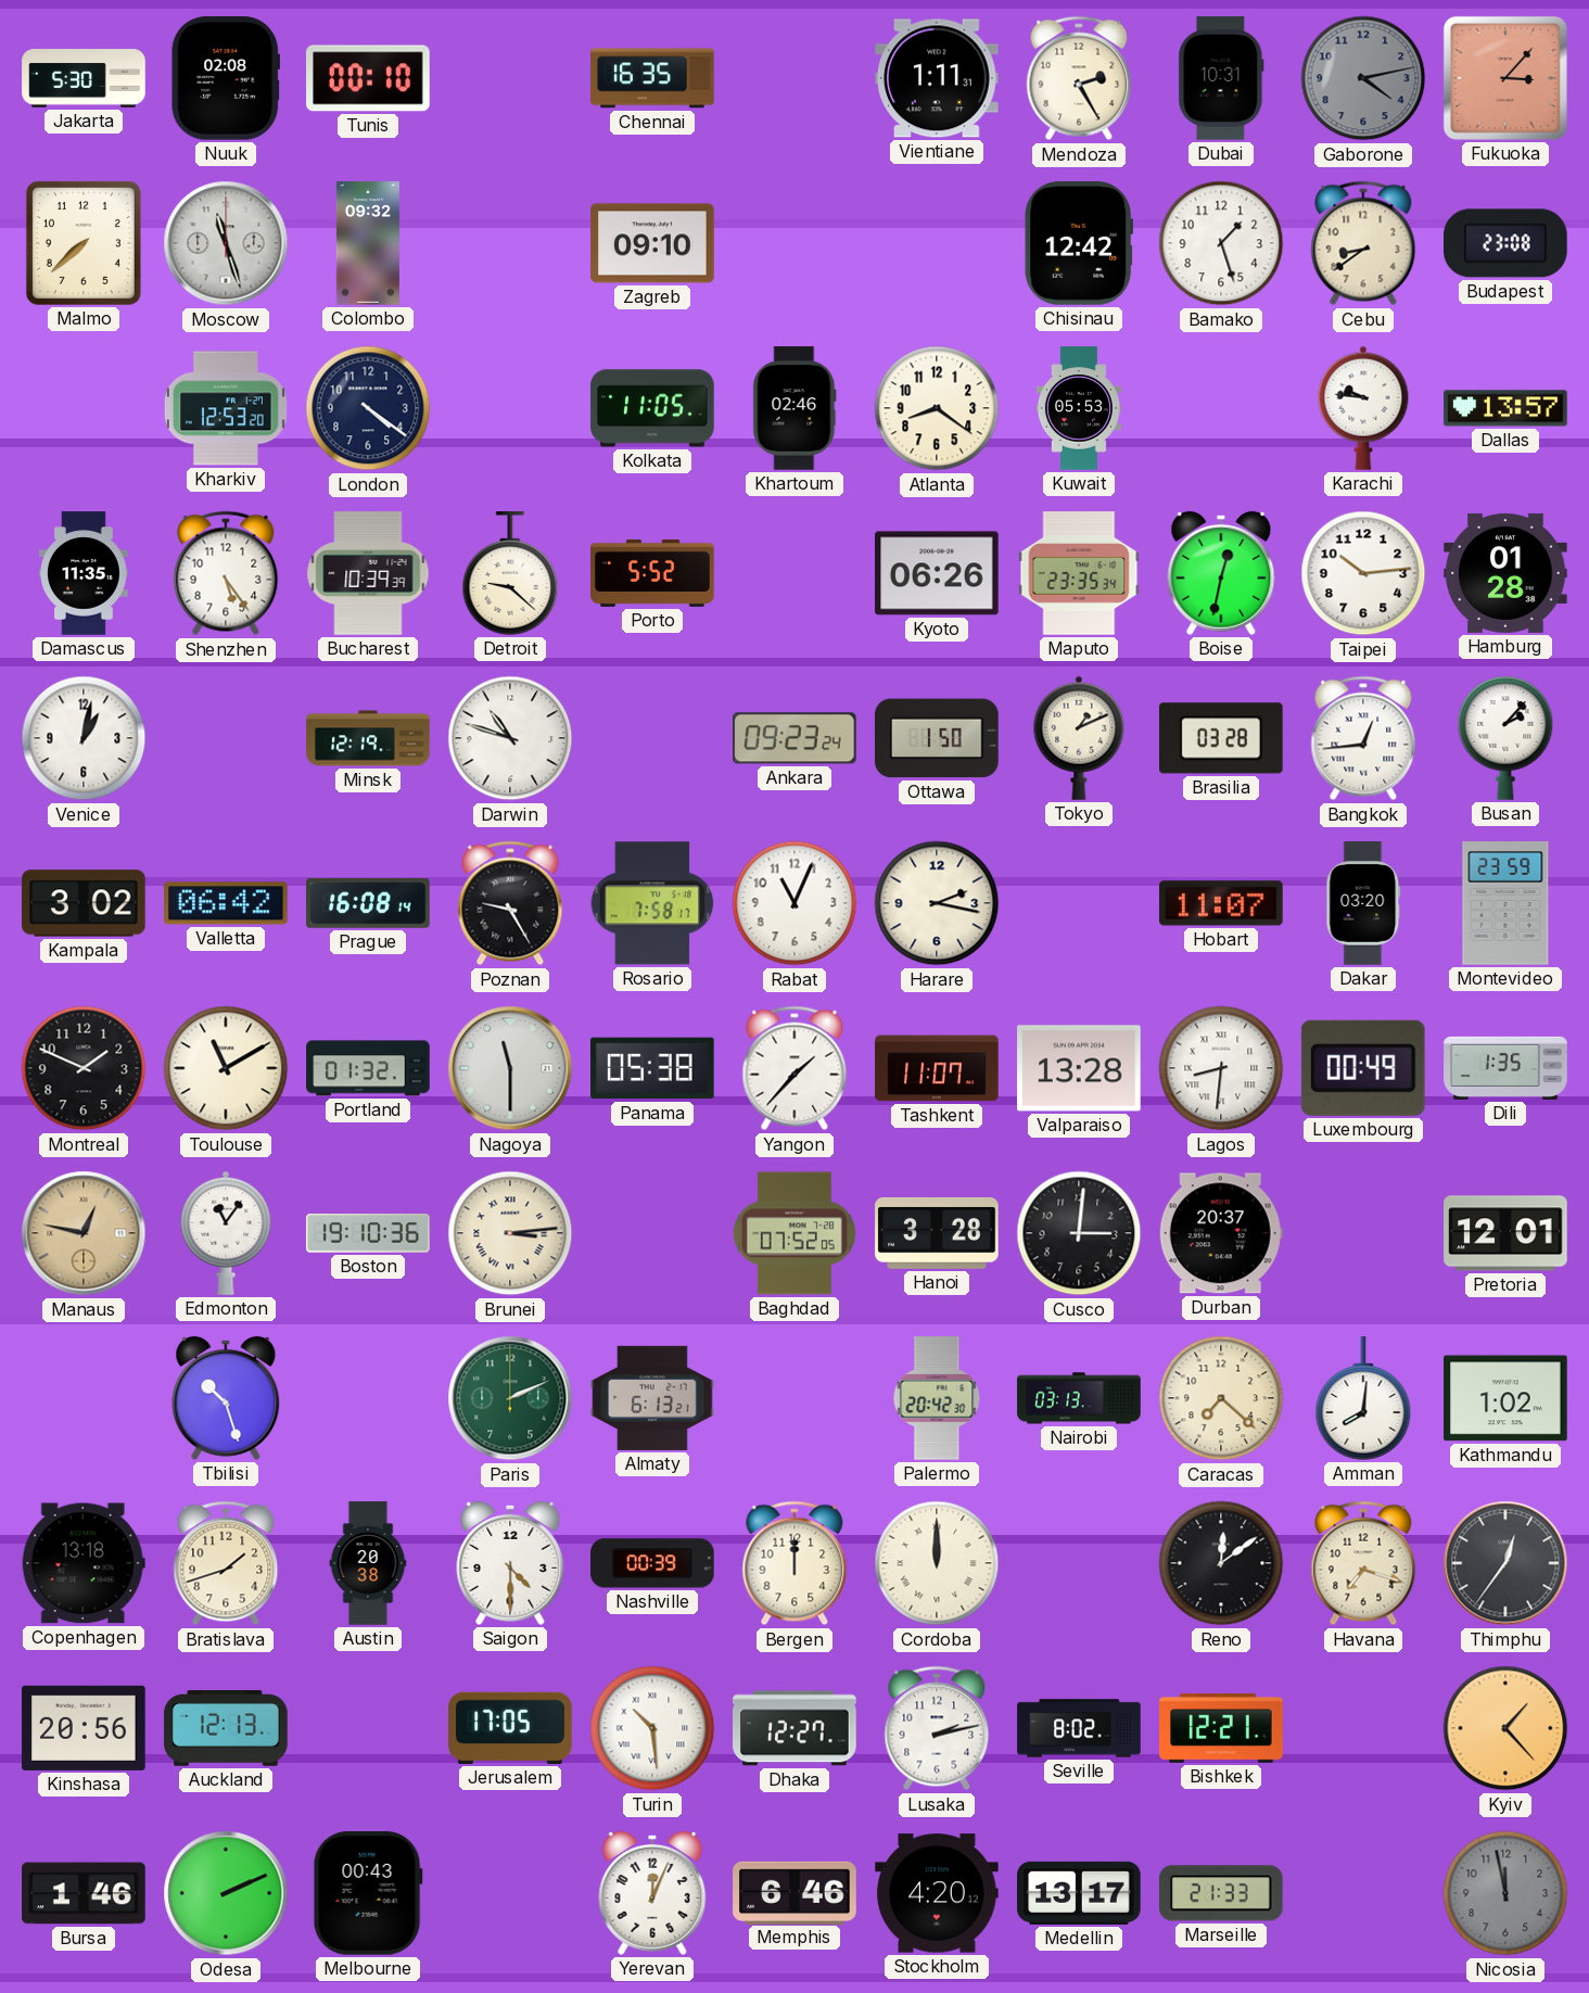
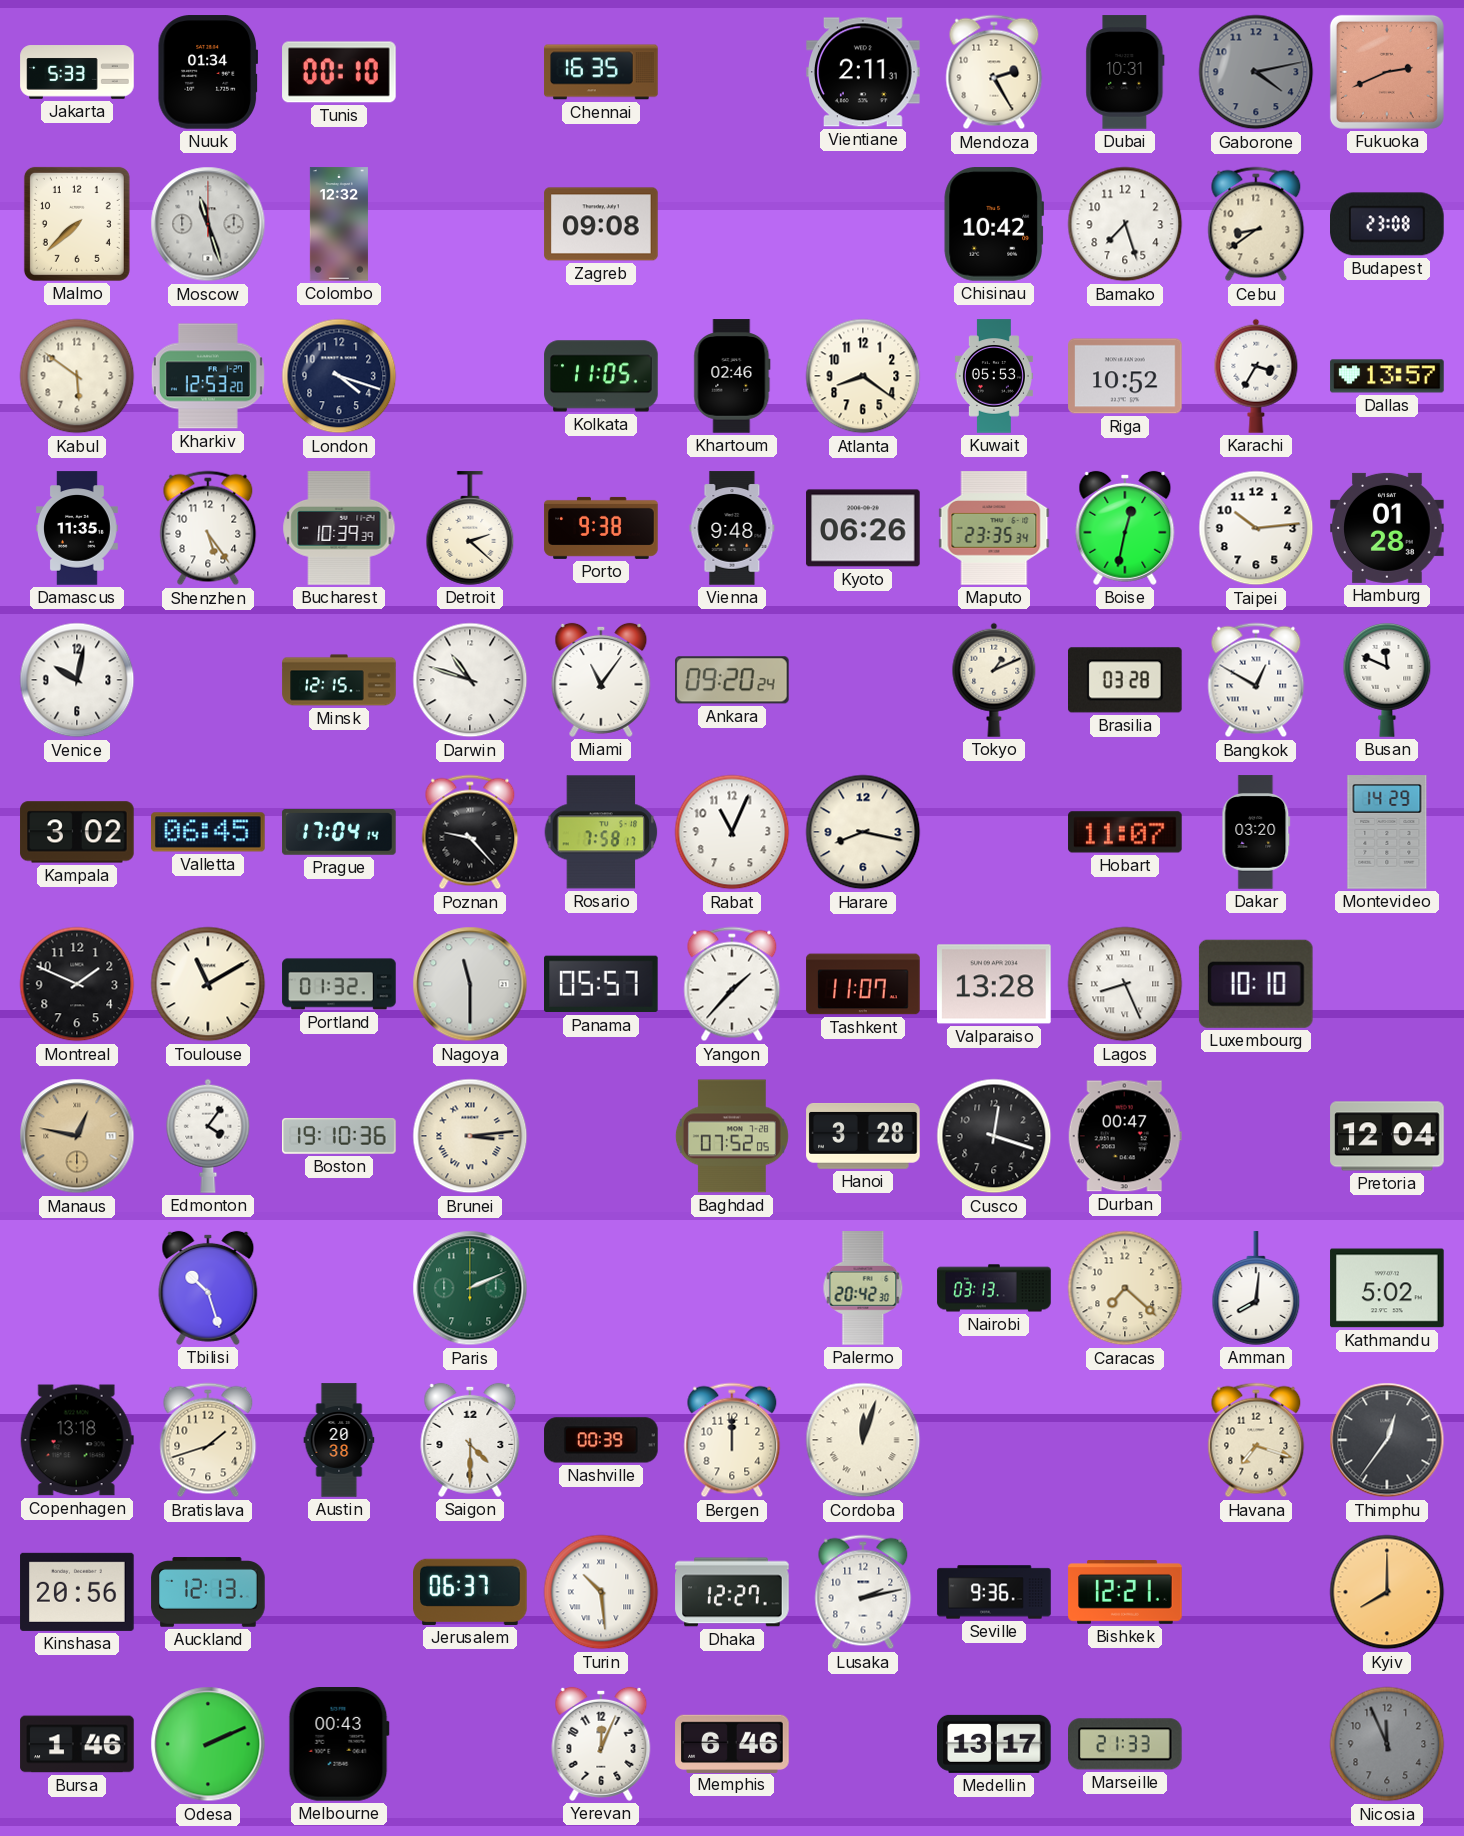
Jakarta: 5:30 -> 5:33 (77, 72)
Nuuk: 02:08 -> 01:34 (207, 72)
Vientiane: 1:11 -> 2:11 (863, 72)
Fukuoka: 3:07 -> 2:41 (1387, 72)
Colombo: 09:32 -> 12:32 (339, 224)
Zagreb: 09:10 -> 09:08 (601, 224)
Chisinau: 12:42 -> 10:42 (993, 224)
Bamako: 1:27 -> 7:27 (1125, 224)
Kabul: none -> 5:51 (77, 376)
London: 4:21 -> 4:18 (339, 376)
Riga: none -> 10:52 (1125, 376)
Karachi: 9:46 -> 3:35 (1256, 376)
Detroit: 9:22 -> 2:22 (470, 528)
Porto: 5:52 -> 9:38 (601, 528)
Vienna: none -> 9:48 (732, 528)
Venice: 1:02 -> 10:02 (77, 680)
Minsk: 12:19 -> 12:15 (339, 680)
Miami: none -> 11:06 (601, 680)
Ankara: 09:23 -> 09:20 (733, 680)
Ottawa: 1:50 -> none (937, 738)
Bangkok: 12:44 -> 12:50 (1256, 680)
Busan: 2:07 -> 11:49 (1387, 680)
Valletta: 06:42 -> 06:45 (208, 832)
Prague: 16:08 -> 17:04 (339, 832)
Poznan: 9:25 -> 9:23 (470, 832)
Harare: 2:17 -> 8:17 (863, 832)
Montevideo: 23:59 -> 14:29 (1387, 832)
Panama: 05:38 -> 05:57 (602, 984)
Lagos: 8:31 -> 8:26 (1125, 984)
Luxembourg: 00:49 -> 10:10 (1256, 984)
Dili: 1:35 -> none (1505, 1068)
Edmonton: 11:06 -> 4:06 (208, 1136)
Cusco: 3:01 -> 12:18 (994, 1136)
Durban: 20:37 -> 00:47 (1125, 1136)
Pretoria: 12:01 -> 12:04 (1387, 1136)
Almaty: 6:13 -> none (652, 1398)
Kathmandu: 1:02 -> 5:02 (1387, 1288)
Cordoba: 12:00 -> 12:03 (863, 1440)
Reno: 12:09 -> none (1221, 1563)
Jerusalem: 17:05 -> 06:37 (470, 1592)
Seville: 8:02 -> 9:36 (994, 1592)
Kyiv: 1:23 -> 8:00 (1387, 1592)
Stockholm: 4:20 -> none (937, 1893)
Nicosia: 11:58 -> 11:56 (1387, 1744)
